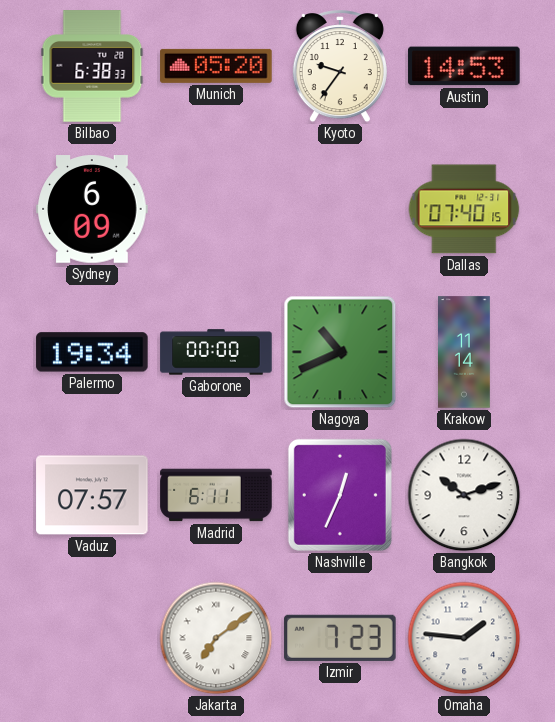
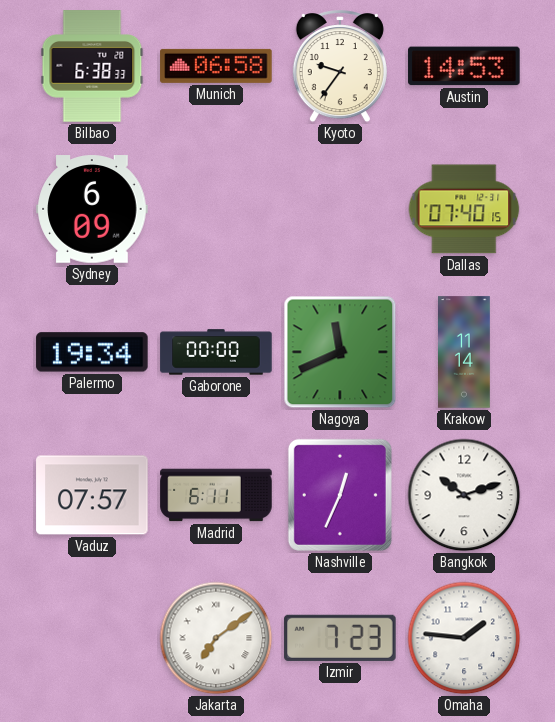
Munich: 05:20 -> 06:58 (216, 66)
Nagoya: 10:41 -> 11:41 (340, 352)
